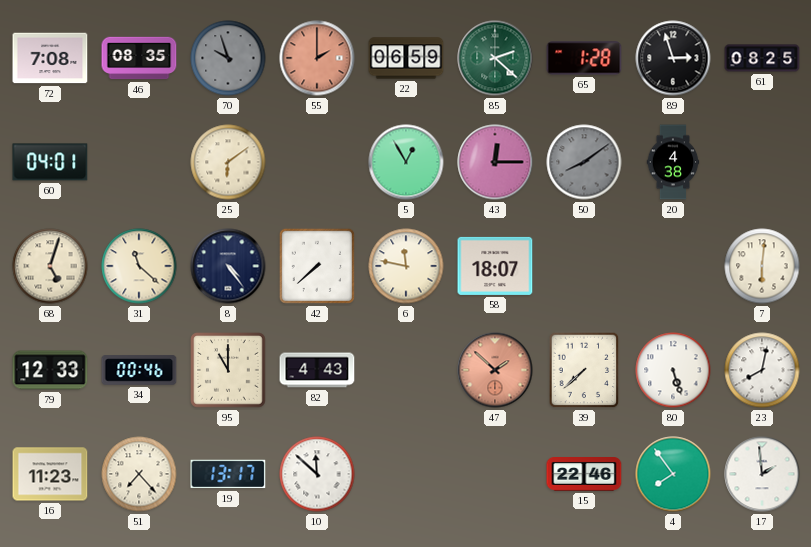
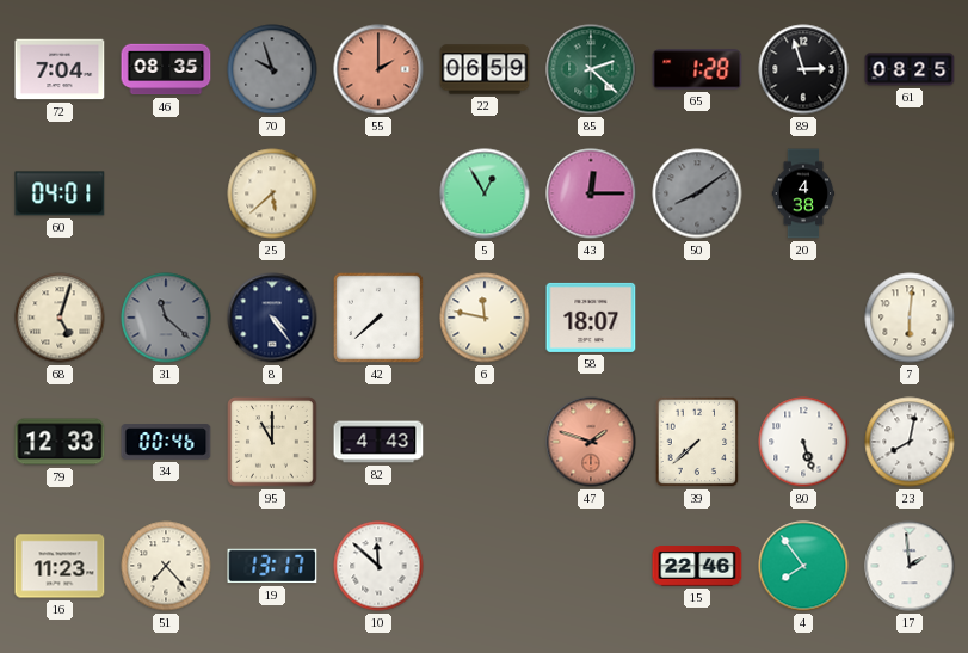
72: 7:08 -> 7:04 (60, 69)
25: 6:09 -> 5:38 (272, 193)
31 dial: cream -> grey (166, 318)
47: 1:52 -> 1:48 (591, 442)
